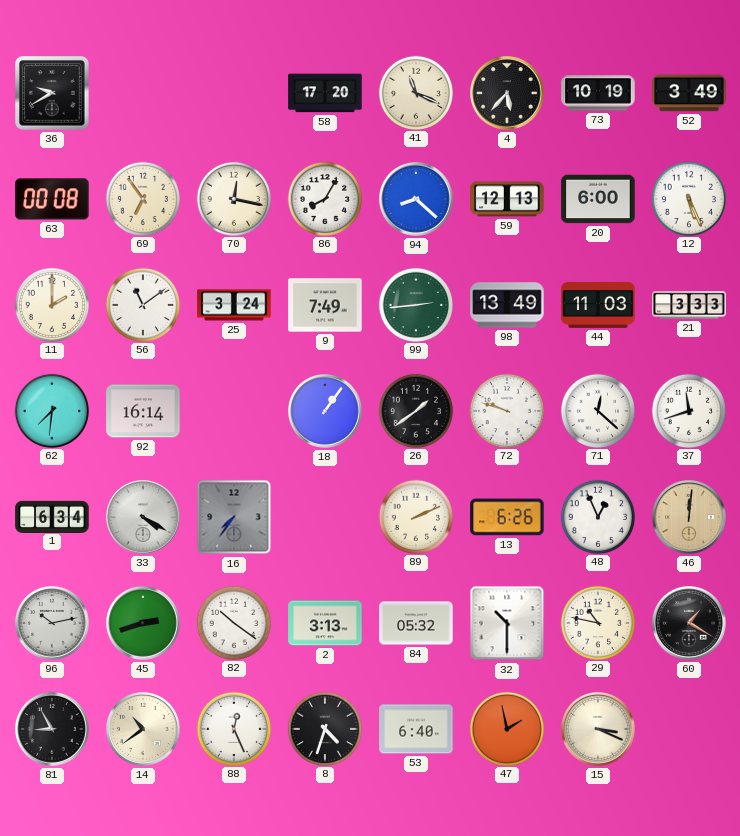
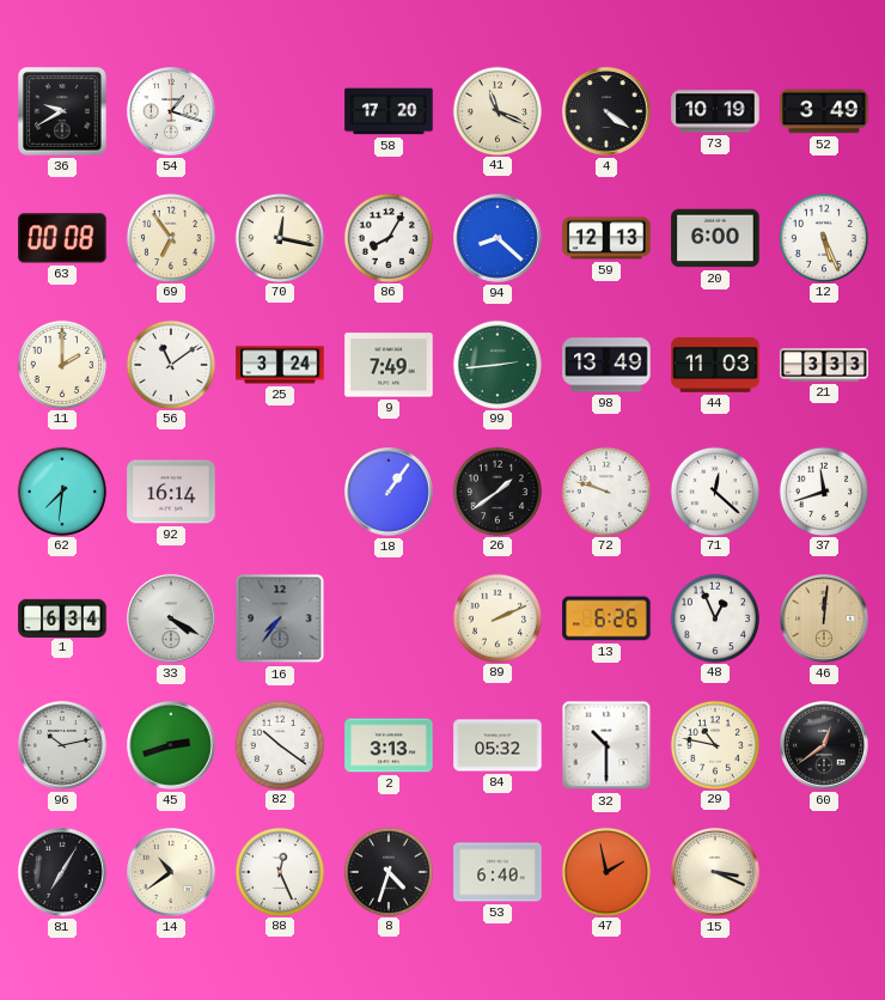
54: none -> 1:18 (172, 112)
4: 5:37 -> 4:21 (608, 112)
60: 1:20 -> 12:39 (825, 746)
81: 8:55 -> 7:05 (63, 873)
